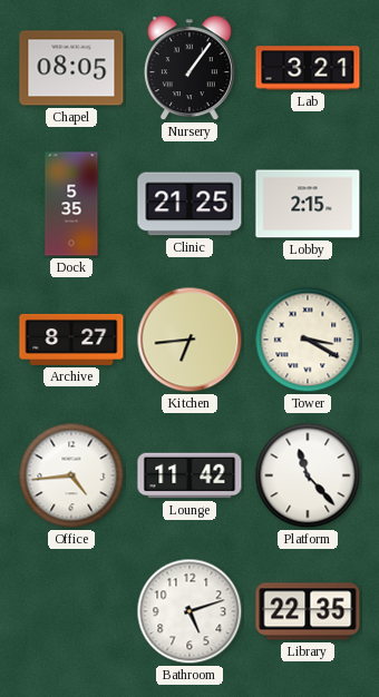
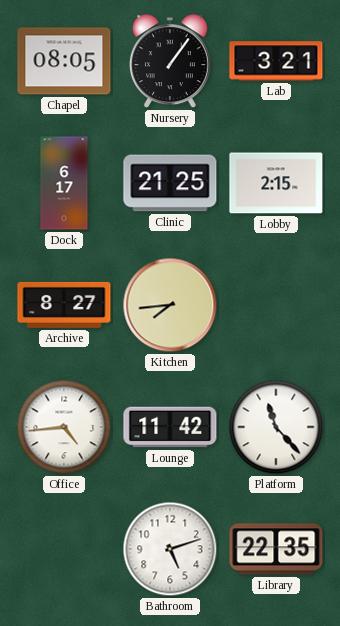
Dock: 5:35 -> 6:17 (64, 183)
Kitchen: 6:44 -> 7:44 (170, 305)
Tower: 3:20 -> none (308, 340)
